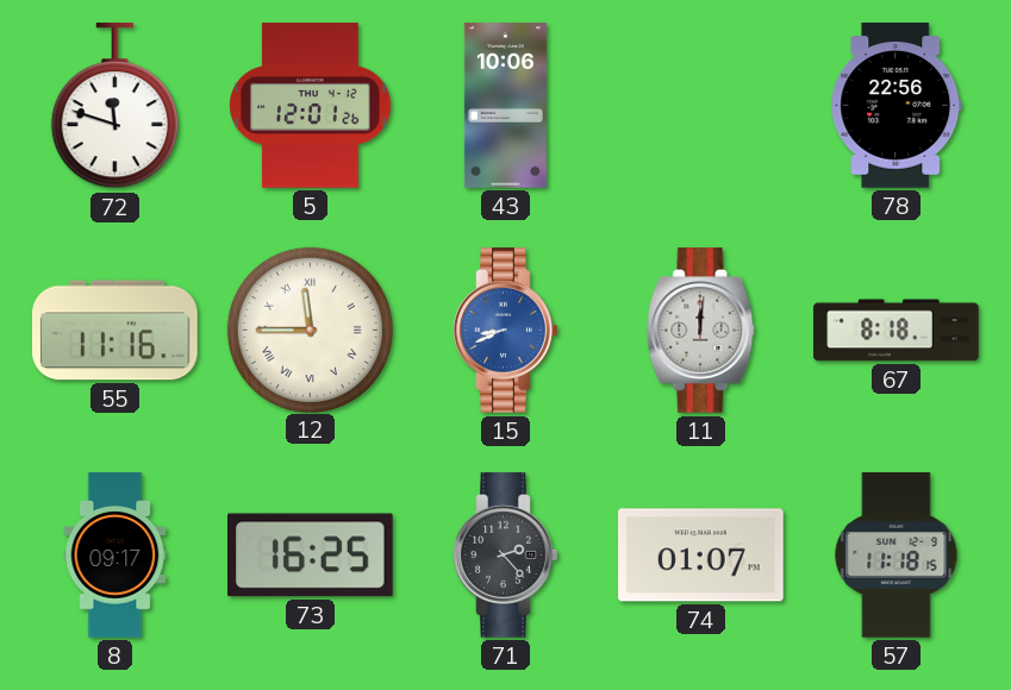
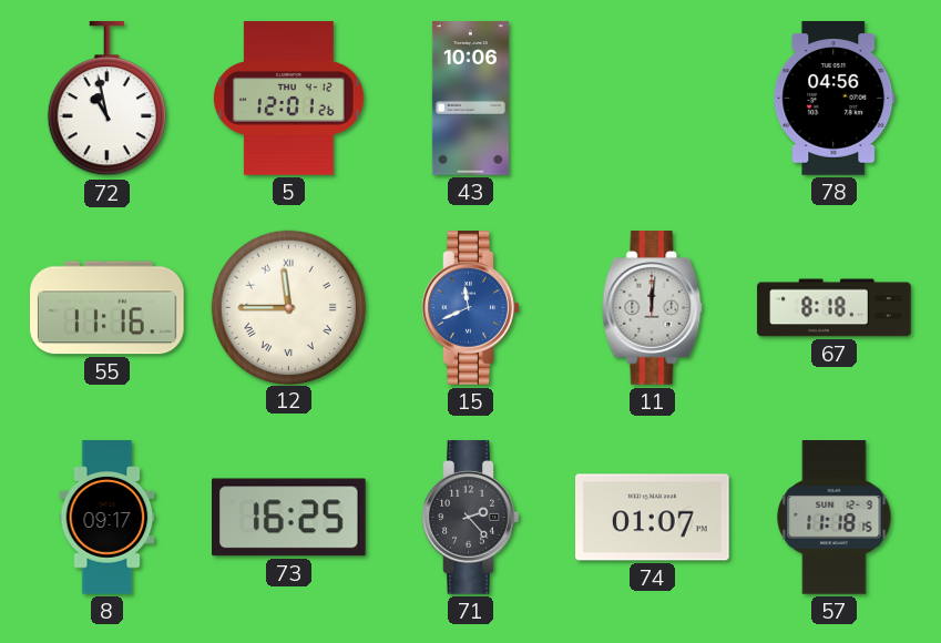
72: 11:48 -> 10:58 (106, 99)
78: 22:56 -> 04:56 (835, 99)
15: 8:41 -> 11:41 (471, 308)
